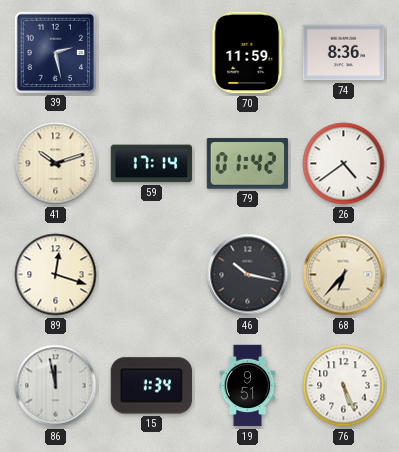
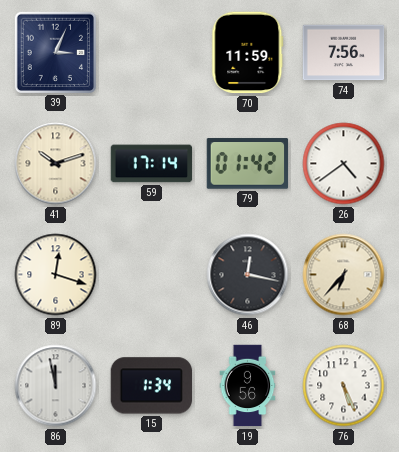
39: 2:28 -> 3:04 (55, 52)
74: 8:36 -> 7:56 (344, 53)
46: 10:17 -> 12:17 (248, 275)
19: 9:51 -> 9:56 (248, 386)
